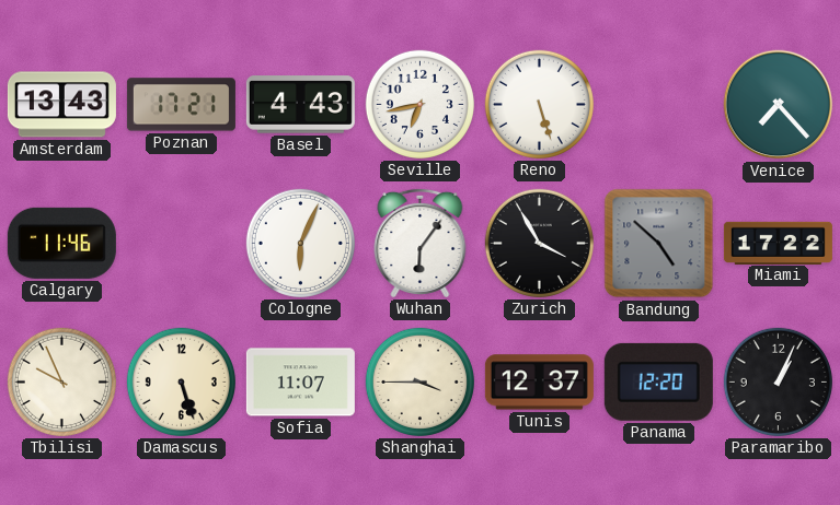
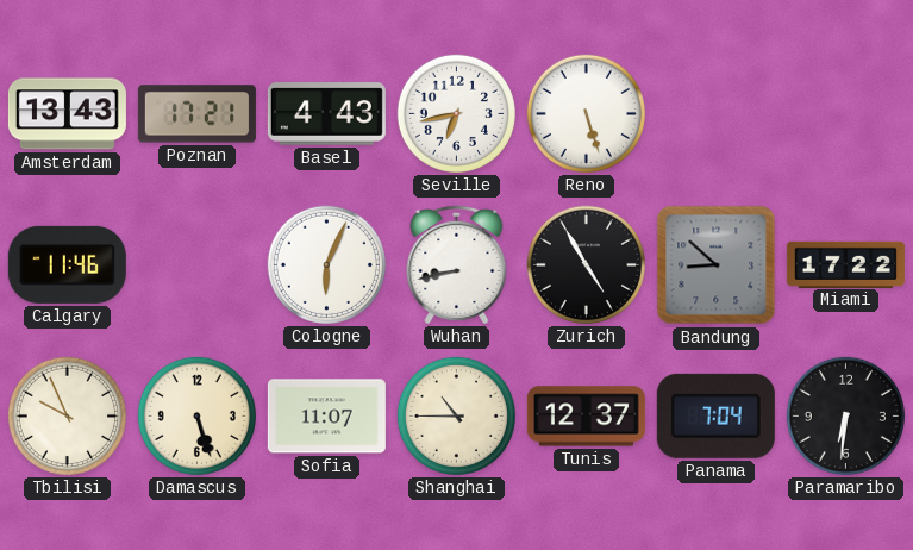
Venice: 7:23 -> none (779, 105)
Wuhan: 6:06 -> 8:43 (457, 264)
Zurich: 3:55 -> 4:55 (586, 264)
Bandung: 4:52 -> 8:52 (717, 265)
Shanghai: 3:45 -> 10:45 (456, 415)
Panama: 12:20 -> 7:04 (715, 415)
Paramaribo: 1:04 -> 6:31 (845, 415)
